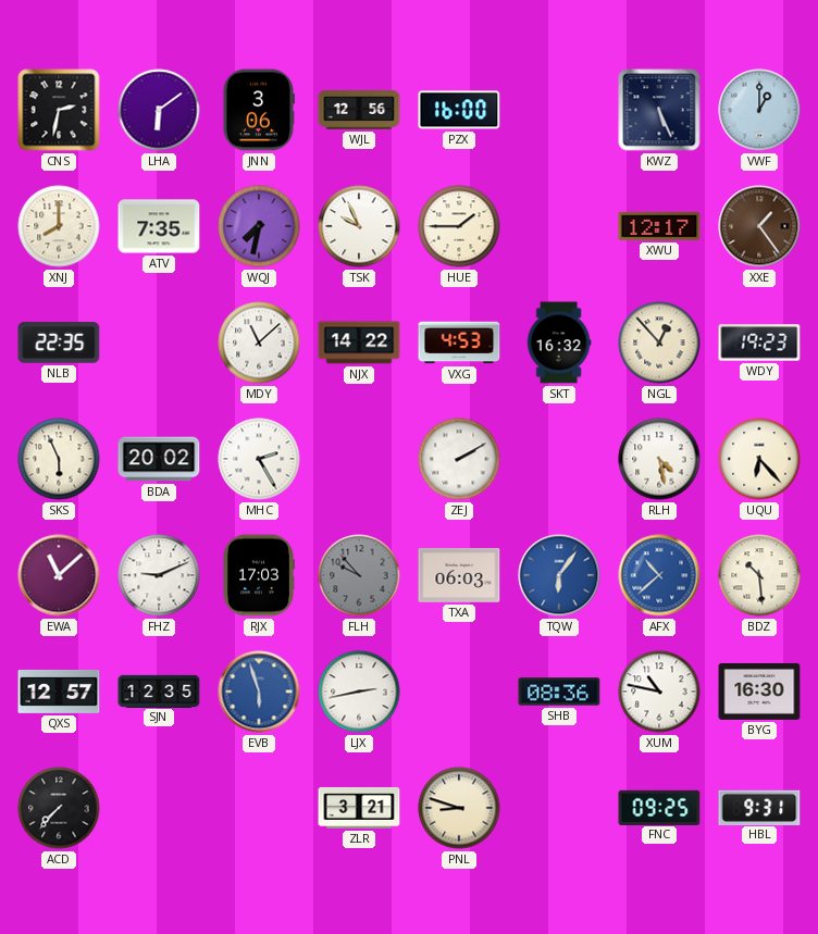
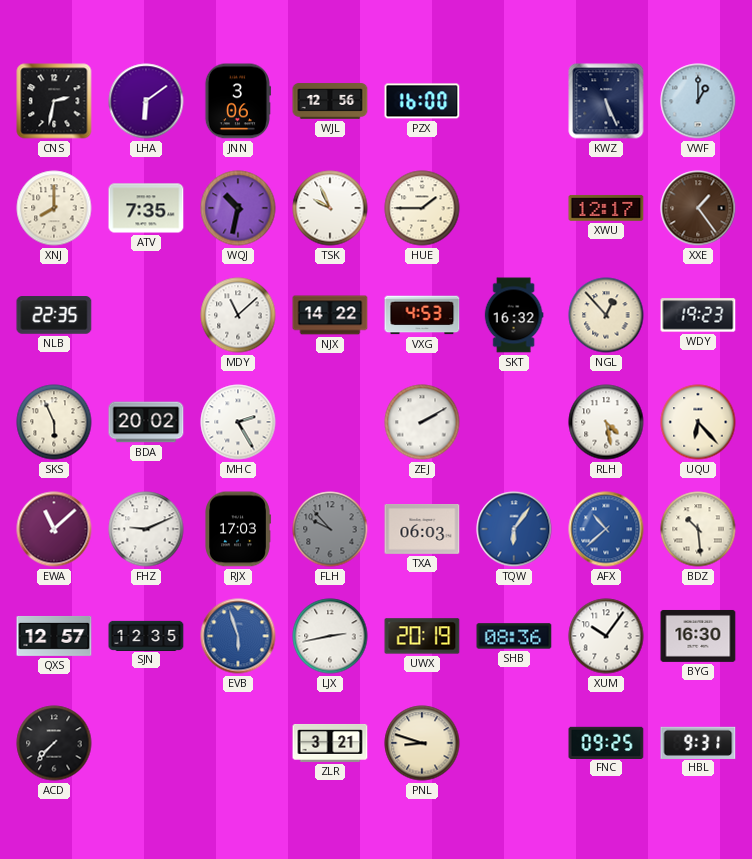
WQJ: 7:32 -> 10:32 (238, 208)
UWX: none -> 20:19 (422, 636)
XUM: 10:47 -> 10:06 (606, 636)
